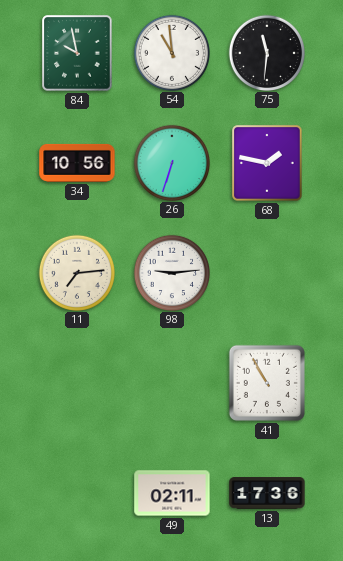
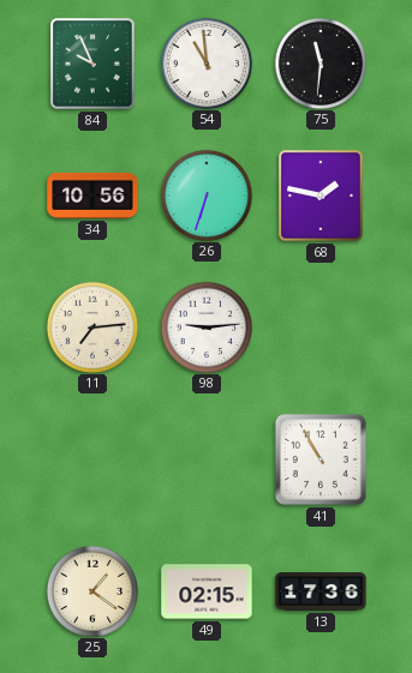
84: 9:58 -> 9:56 (92, 64)
25: none -> 1:21 (91, 590)
49: 02:11 -> 02:15 (207, 591)
